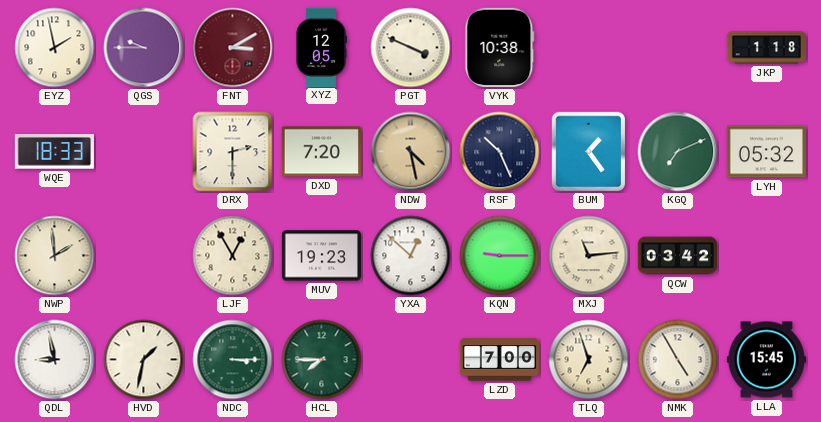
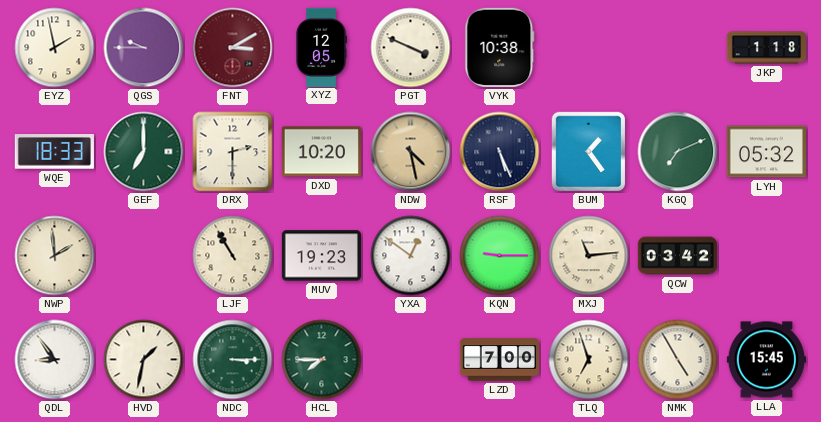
GEF: none -> 7:00 (144, 152)
DXD: 7:20 -> 10:20 (321, 152)
RSF: 10:26 -> 5:26 (500, 152)
LJF: 12:55 -> 10:55 (233, 256)
YXA: 12:52 -> 12:51 (411, 256)
QDL: 8:58 -> 8:54 (55, 360)
